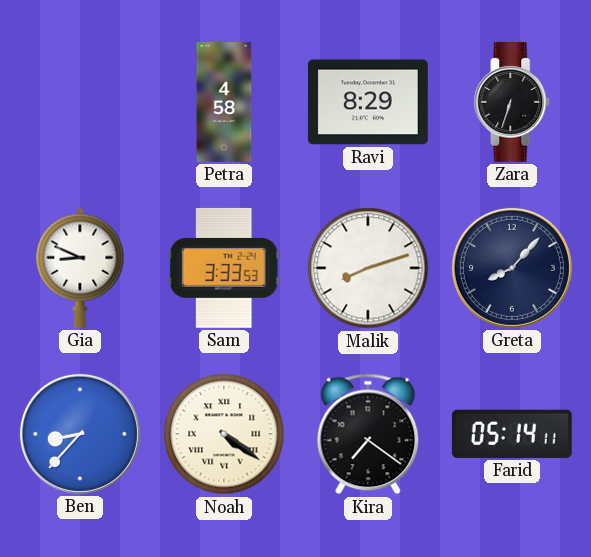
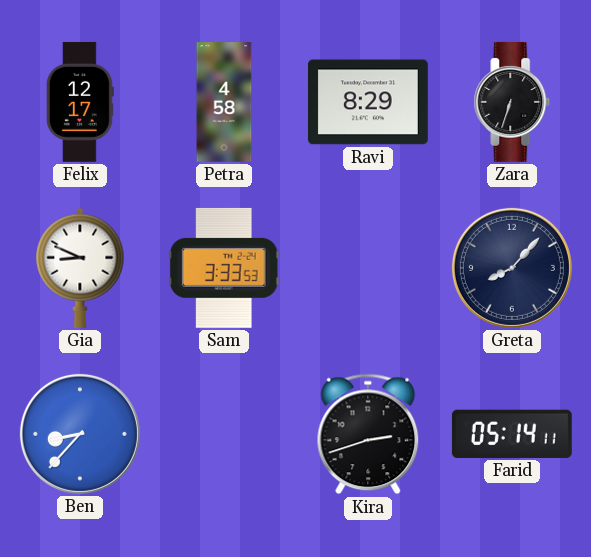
Felix: none -> 12:17 (80, 102)
Malik: 8:12 -> none (368, 268)
Noah: 4:21 -> none (224, 434)
Kira: 7:21 -> 2:42 (368, 434)
